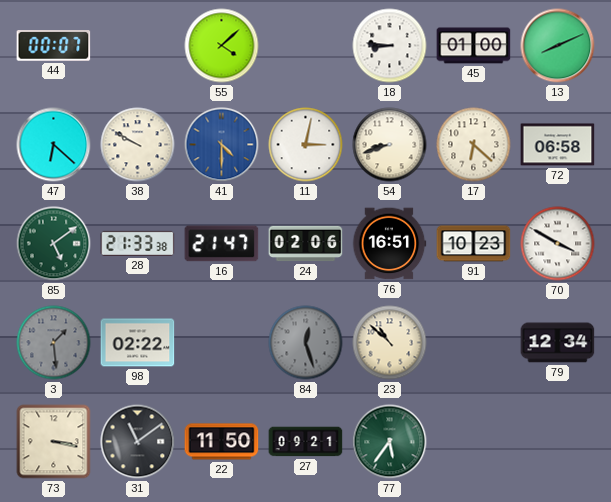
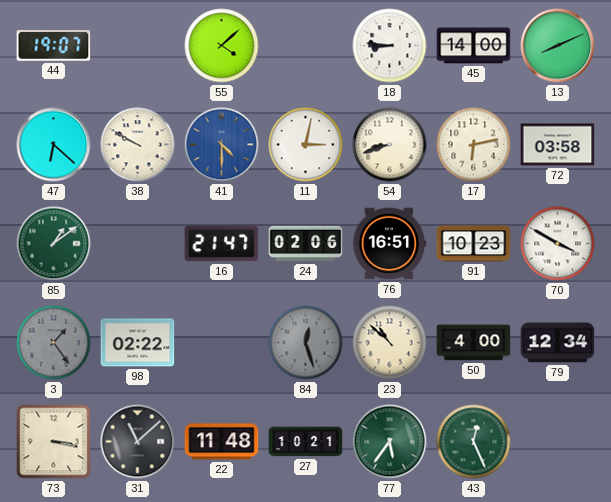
44: 00:07 -> 19:07 (54, 46)
45: 01:00 -> 14:00 (474, 46)
17: 6:22 -> 6:13 (474, 145)
72: 06:58 -> 03:58 (558, 145)
85: 5:09 -> 1:09 (54, 244)
28: 21:33 -> none (138, 243)
3: 1:29 -> 1:24 (54, 343)
50: none -> 4:00 (474, 343)
31: 11:09 -> 11:08 (138, 442)
22: 11:50 -> 11:48 (222, 442)
27: 09:21 -> 10:21 (306, 442)
43: none -> 12:26 (474, 442)
